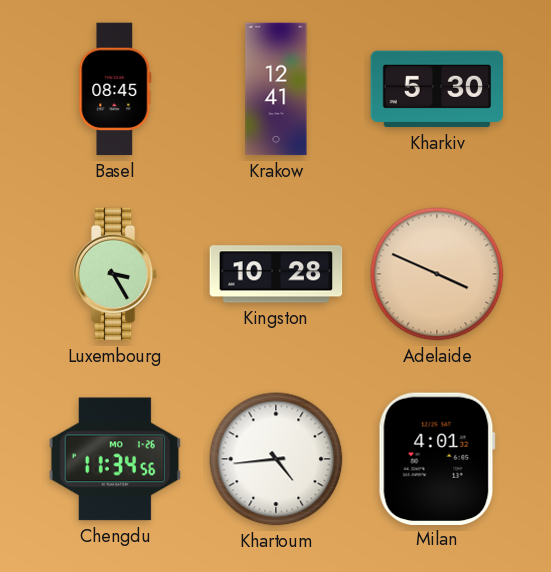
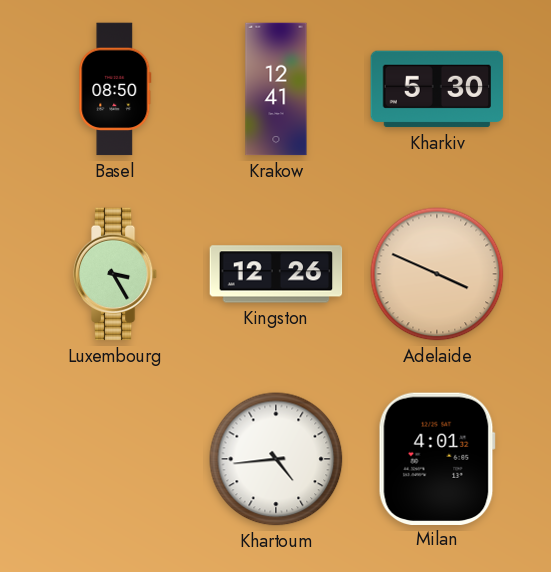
Basel: 08:45 -> 08:50 (115, 89)
Kingston: 10:28 -> 12:26 (276, 274)
Chengdu: 11:34 -> none (115, 459)
